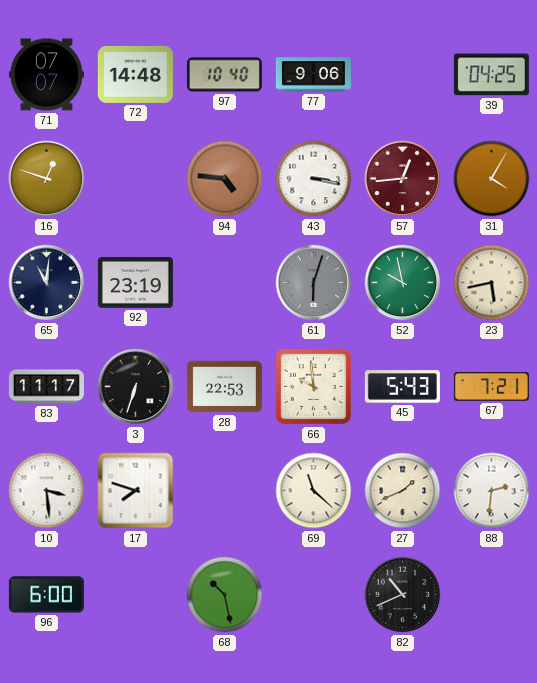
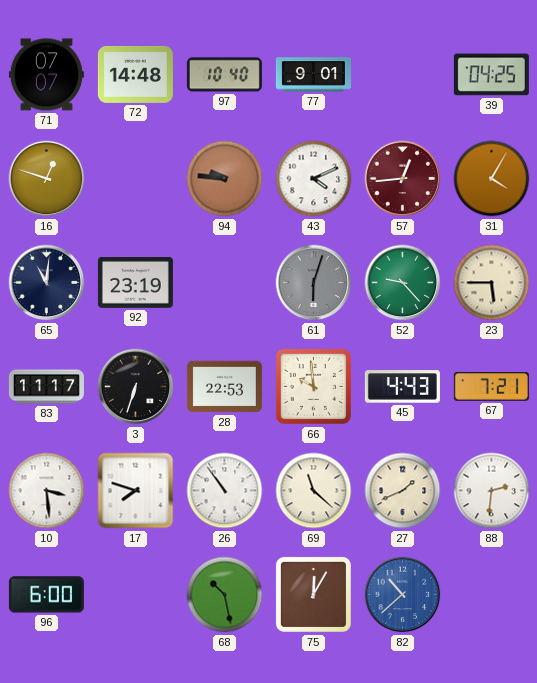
77: 9:06 -> 9:01 (313, 75)
94: 4:46 -> 9:46 (225, 179)
43: 3:17 -> 4:11 (314, 179)
52: 9:58 -> 9:23 (403, 283)
23: 5:43 -> 5:45 (492, 283)
45: 5:43 -> 4:43 (402, 387)
26: none -> 10:54 (225, 491)
75: none -> 12:05 (313, 594)
82: 10:41 -> 10:38 (403, 595)
82 dial: black -> blue (403, 595)
